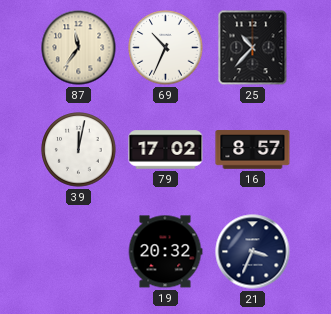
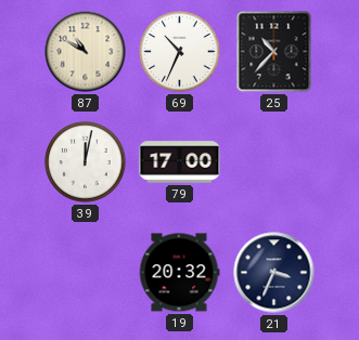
87: 11:36 -> 10:50 (86, 52)
79: 17:02 -> 17:00 (180, 162)
16: 8:57 -> none (253, 150)
